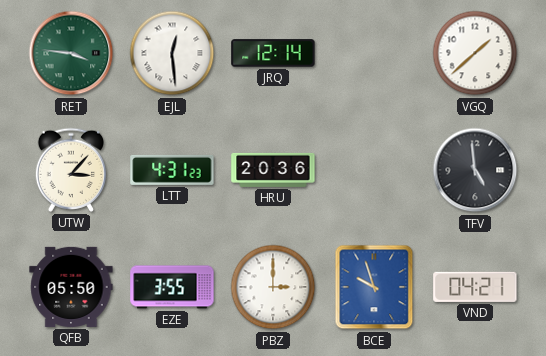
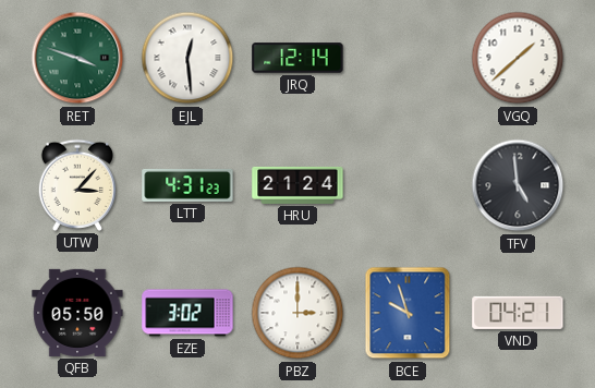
RET: 3:46 -> 3:48 (77, 58)
HRU: 20:36 -> 21:24 (297, 185)
EZE: 3:55 -> 3:02 (187, 313)
